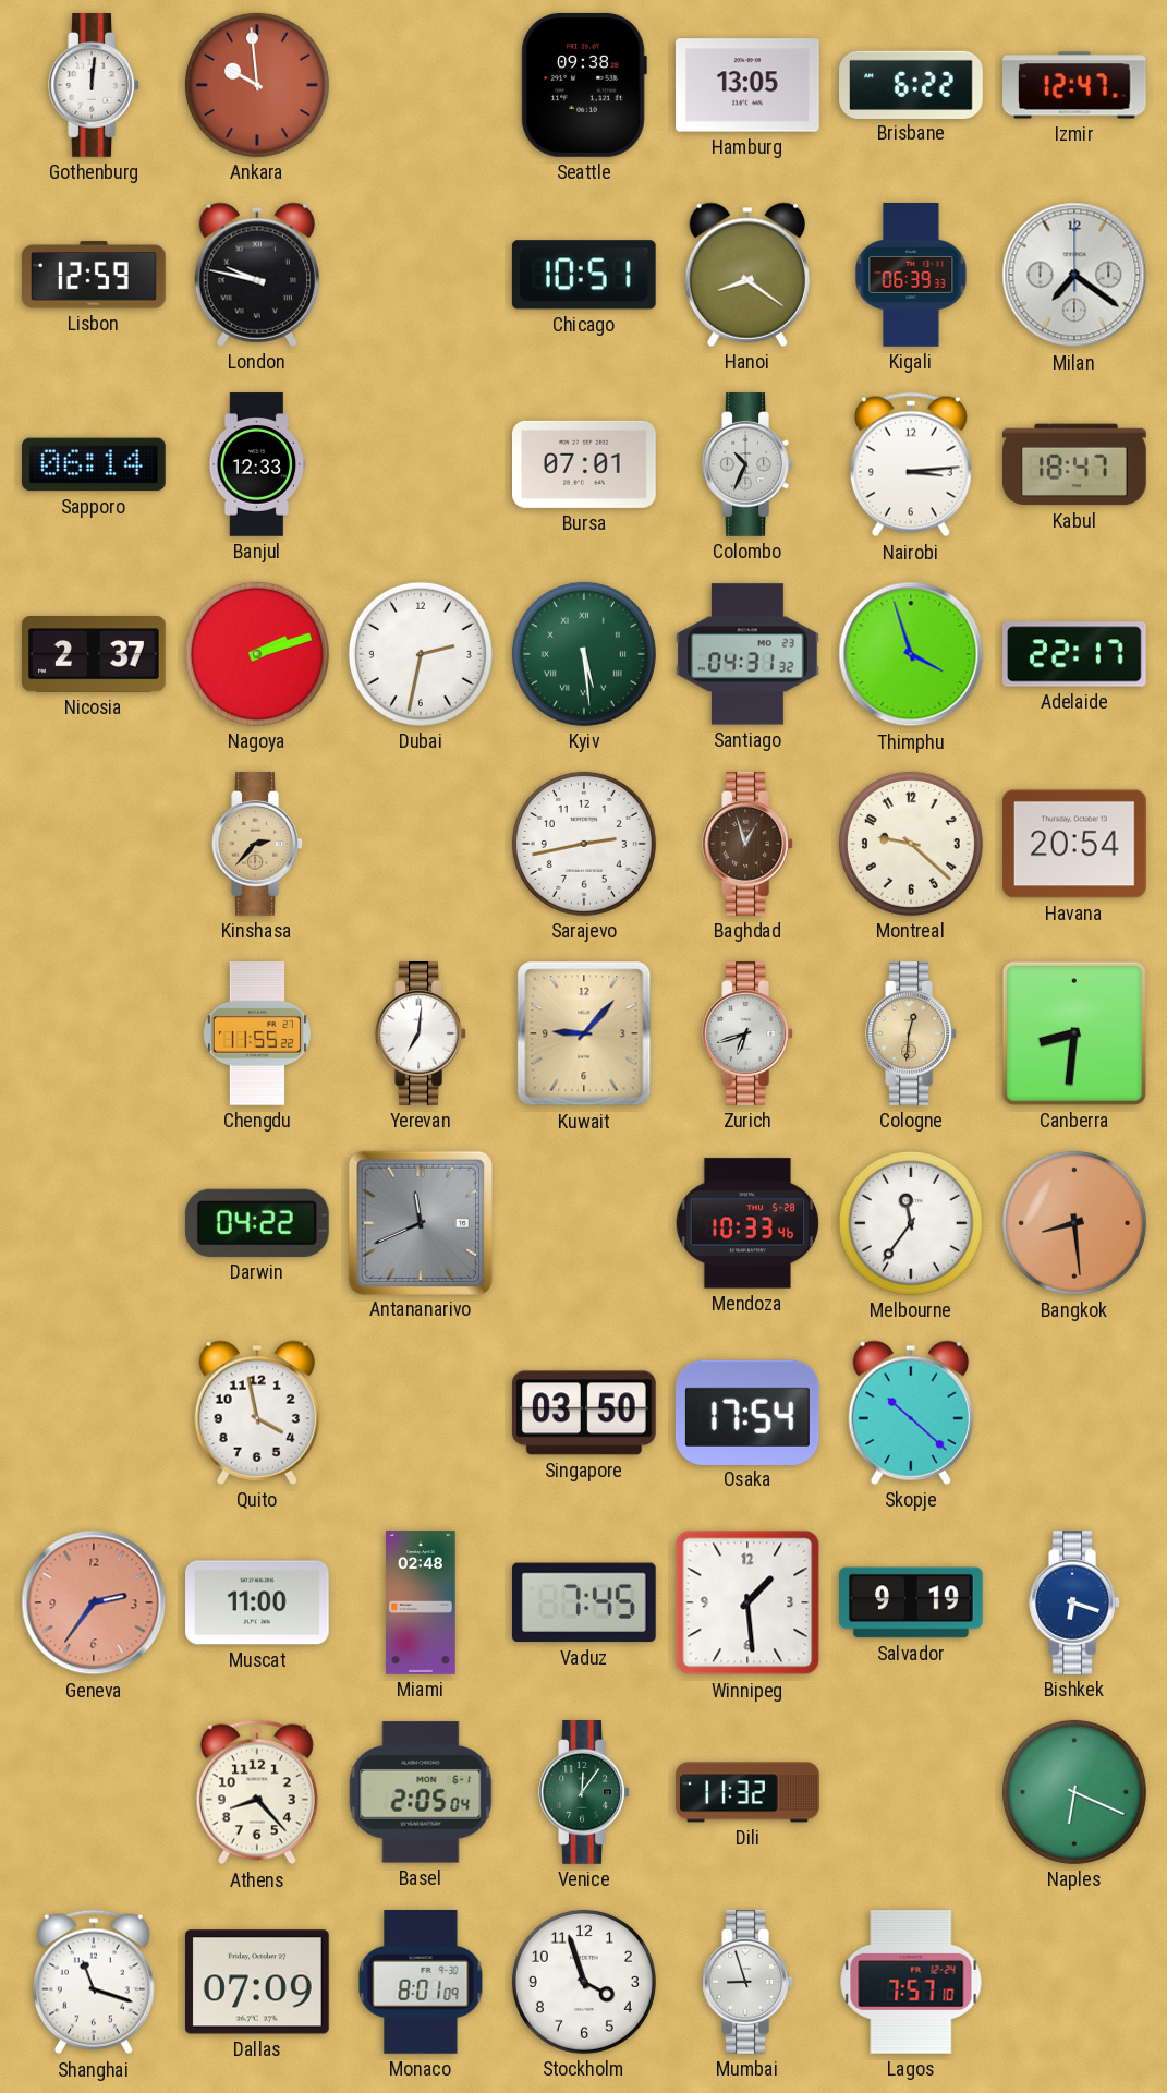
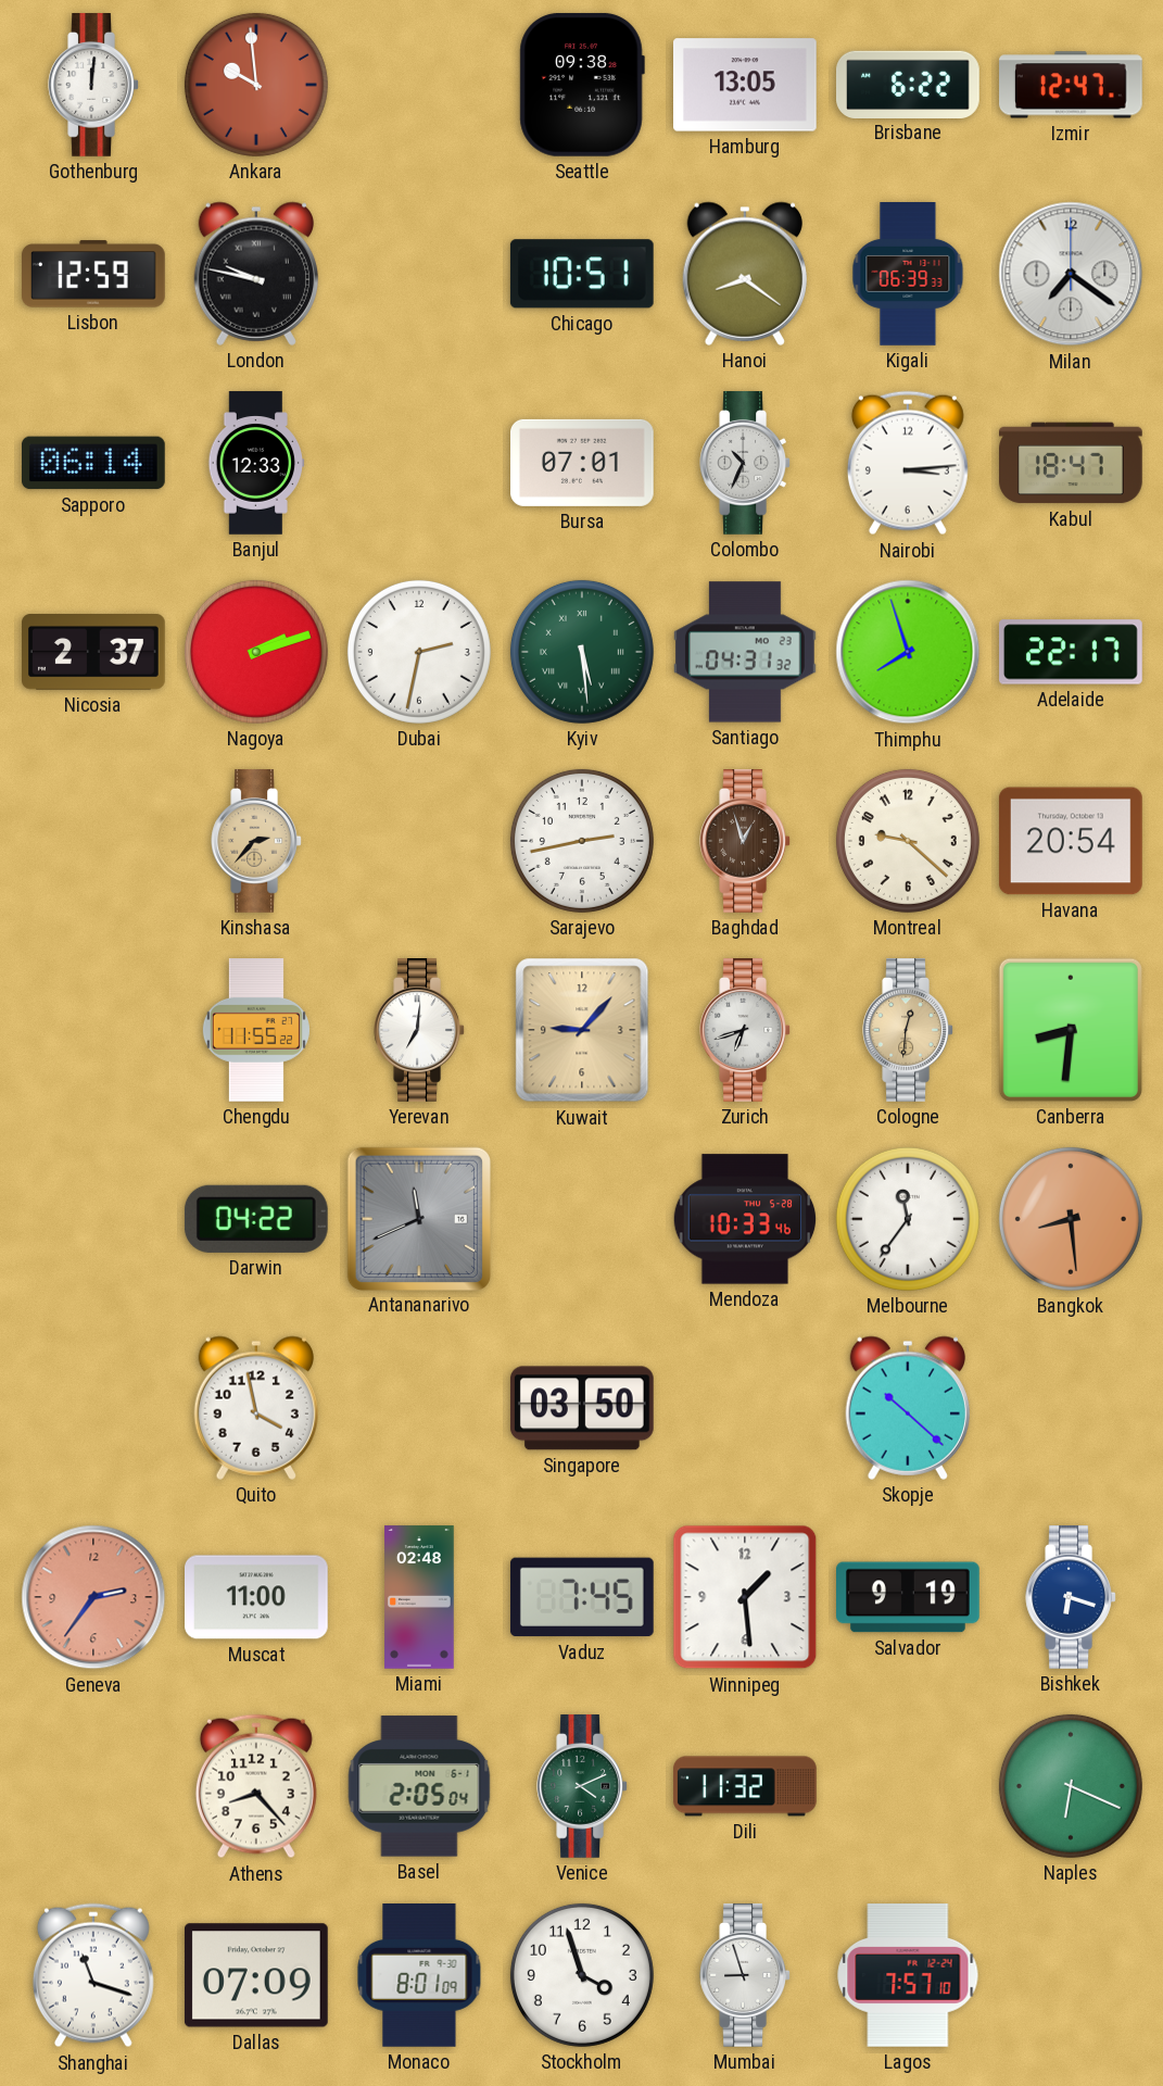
Thimphu: 3:57 -> 7:57 (908, 652)
Osaka: 17:54 -> none (747, 1412)
Venice: 12:06 -> 4:11 (582, 1787)
